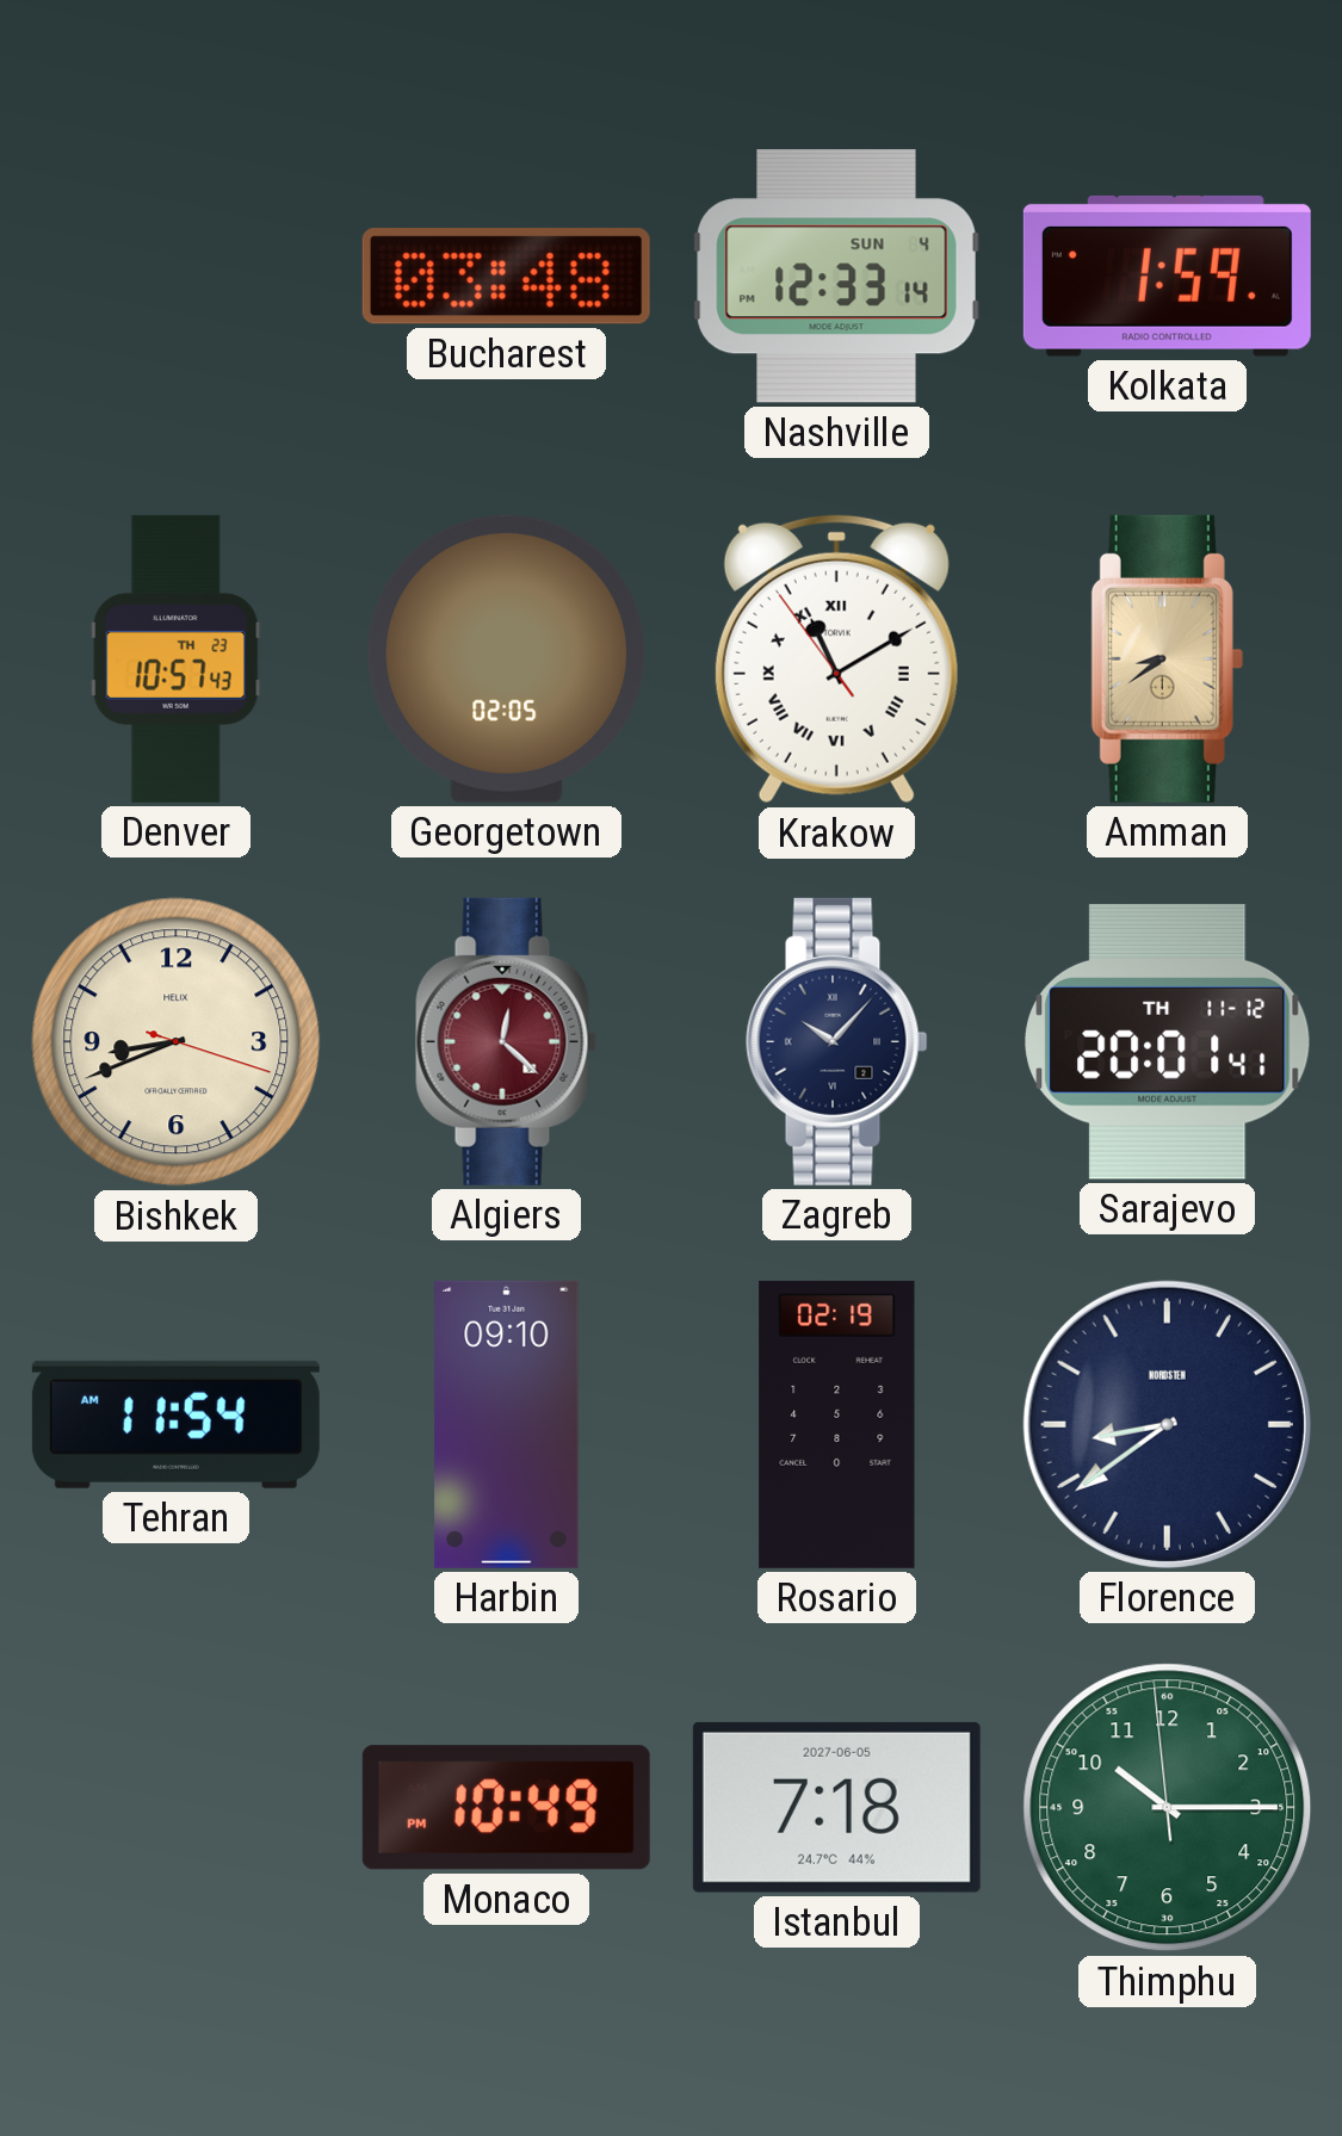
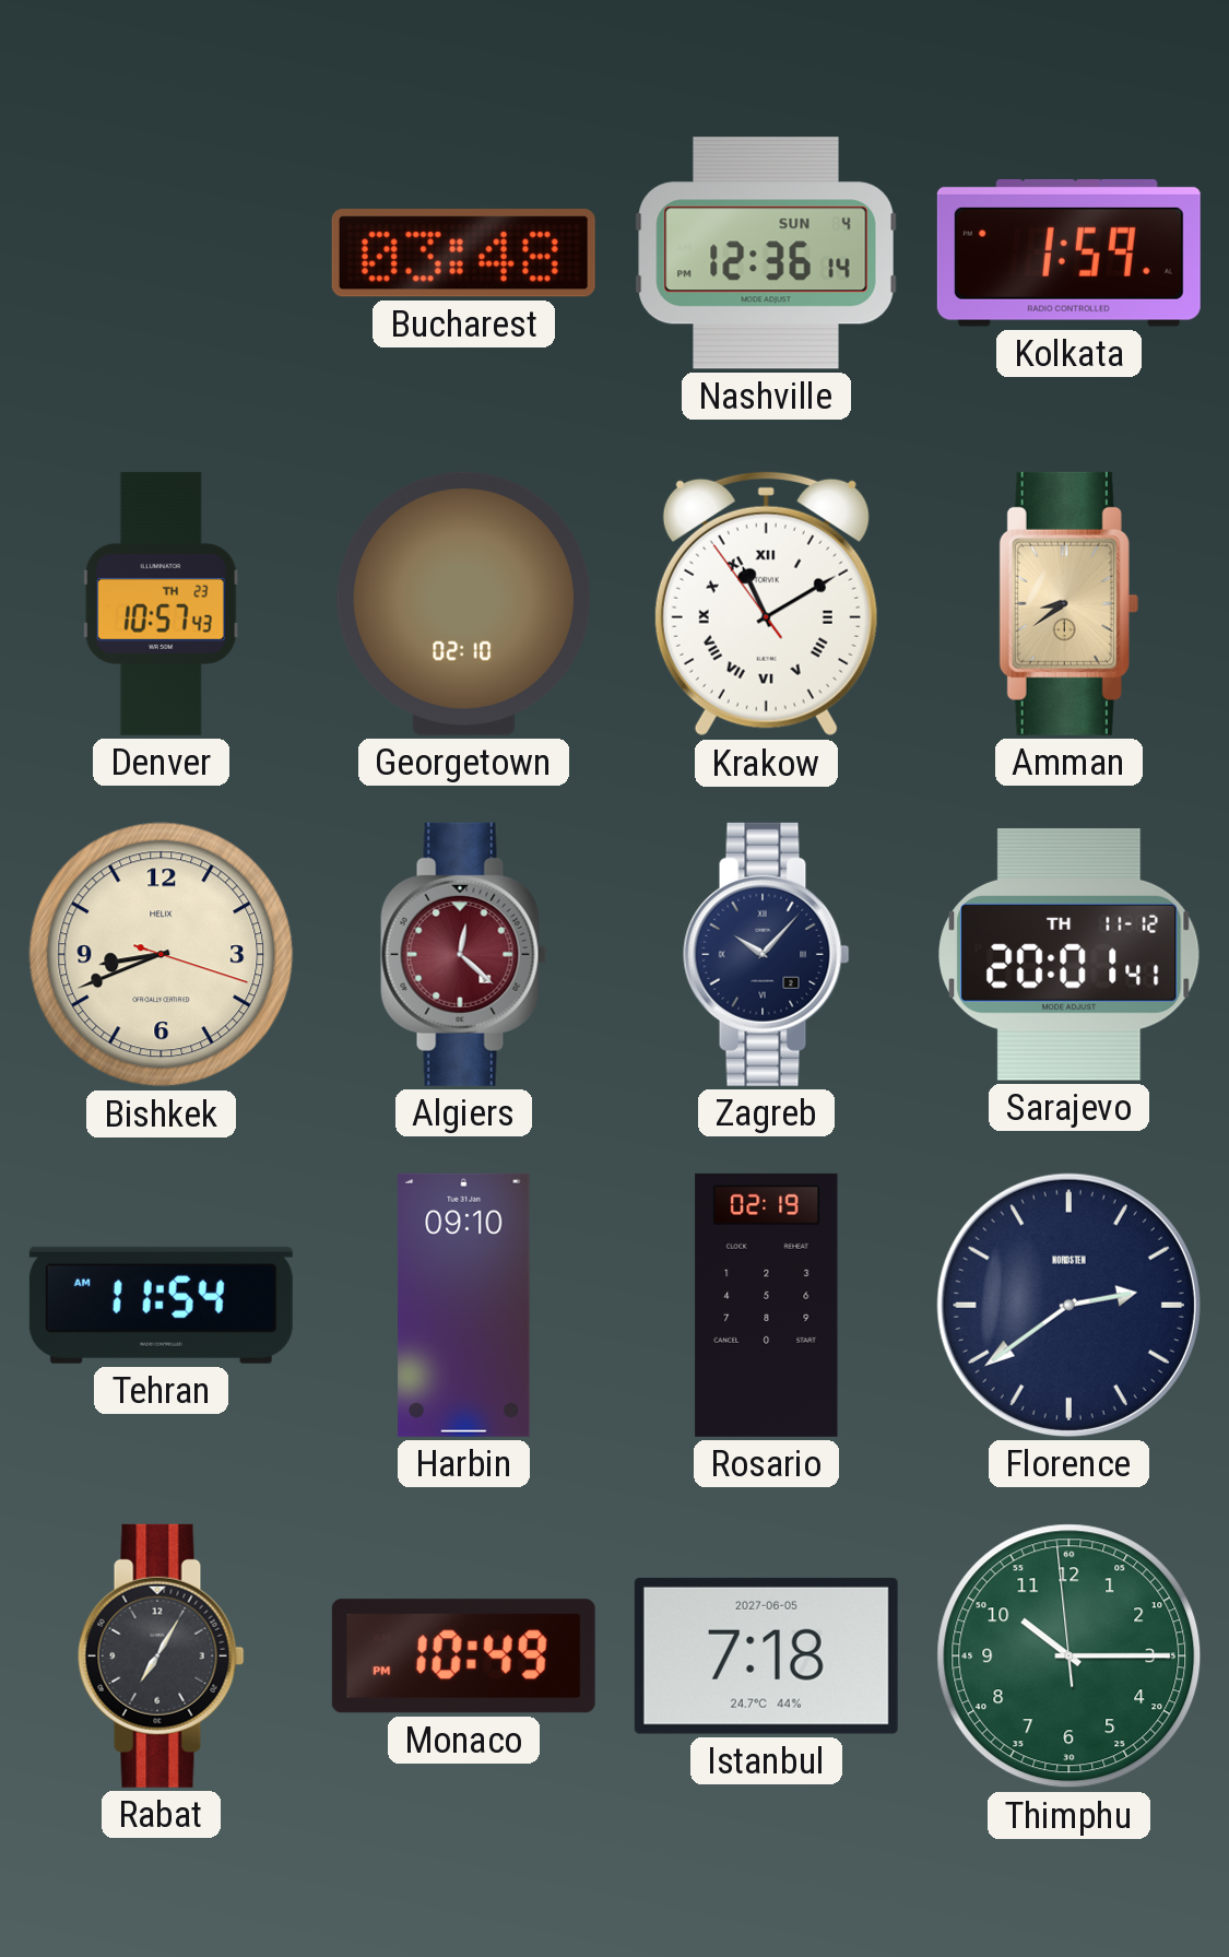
Nashville: 12:33 -> 12:36 (766, 254)
Georgetown: 02:05 -> 02:10 (464, 603)
Florence: 8:39 -> 2:39 (1068, 1305)
Rabat: none -> 7:05 (162, 1655)
